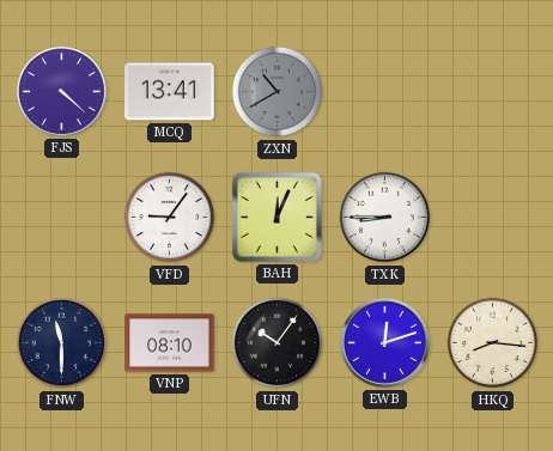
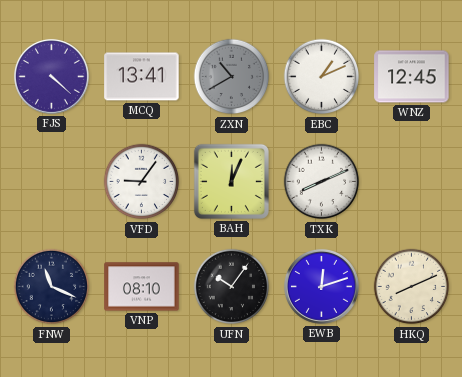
EBC: none -> 1:11 (322, 77)
WNZ: none -> 12:45 (412, 77)
TXK: 8:45 -> 8:11 (322, 182)
FNW: 11:30 -> 11:19 (52, 287)
HKQ: 8:16 -> 8:11 (412, 287)
